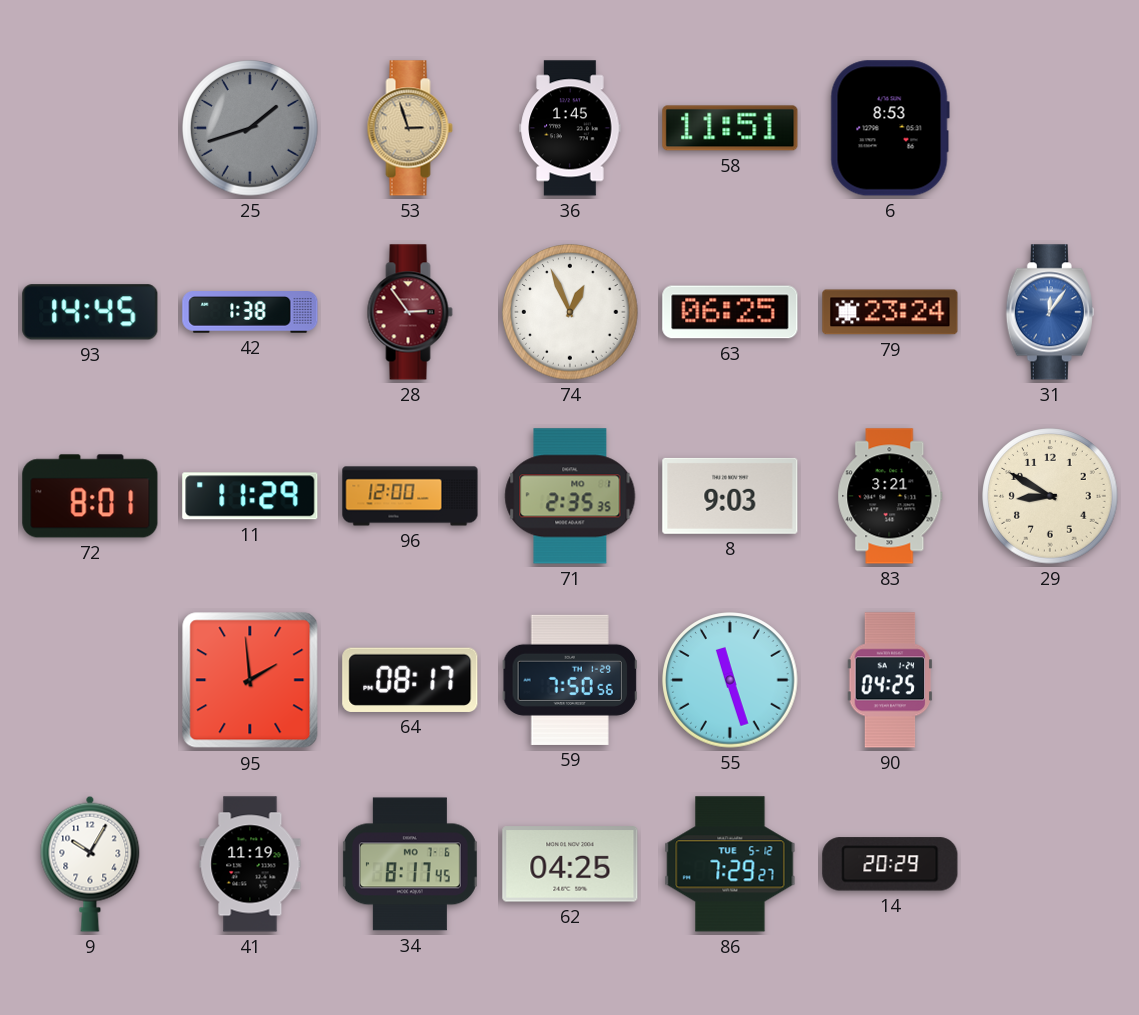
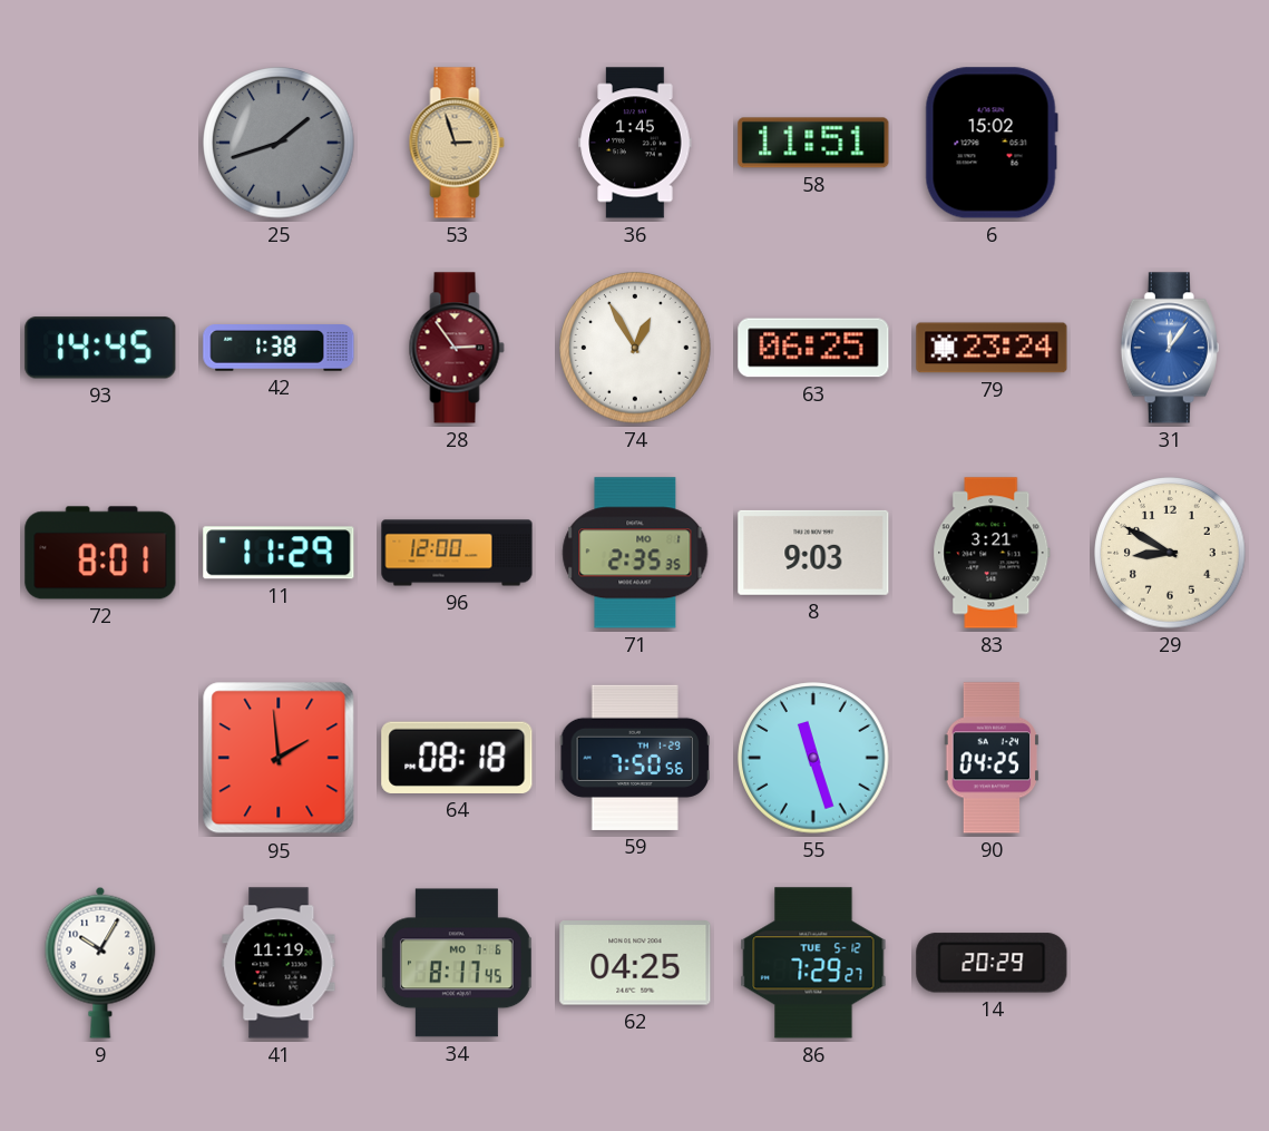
6: 8:53 -> 15:02 (992, 143)
74: 12:56 -> 12:55 (635, 348)
64: 08:17 -> 08:18 (457, 758)
